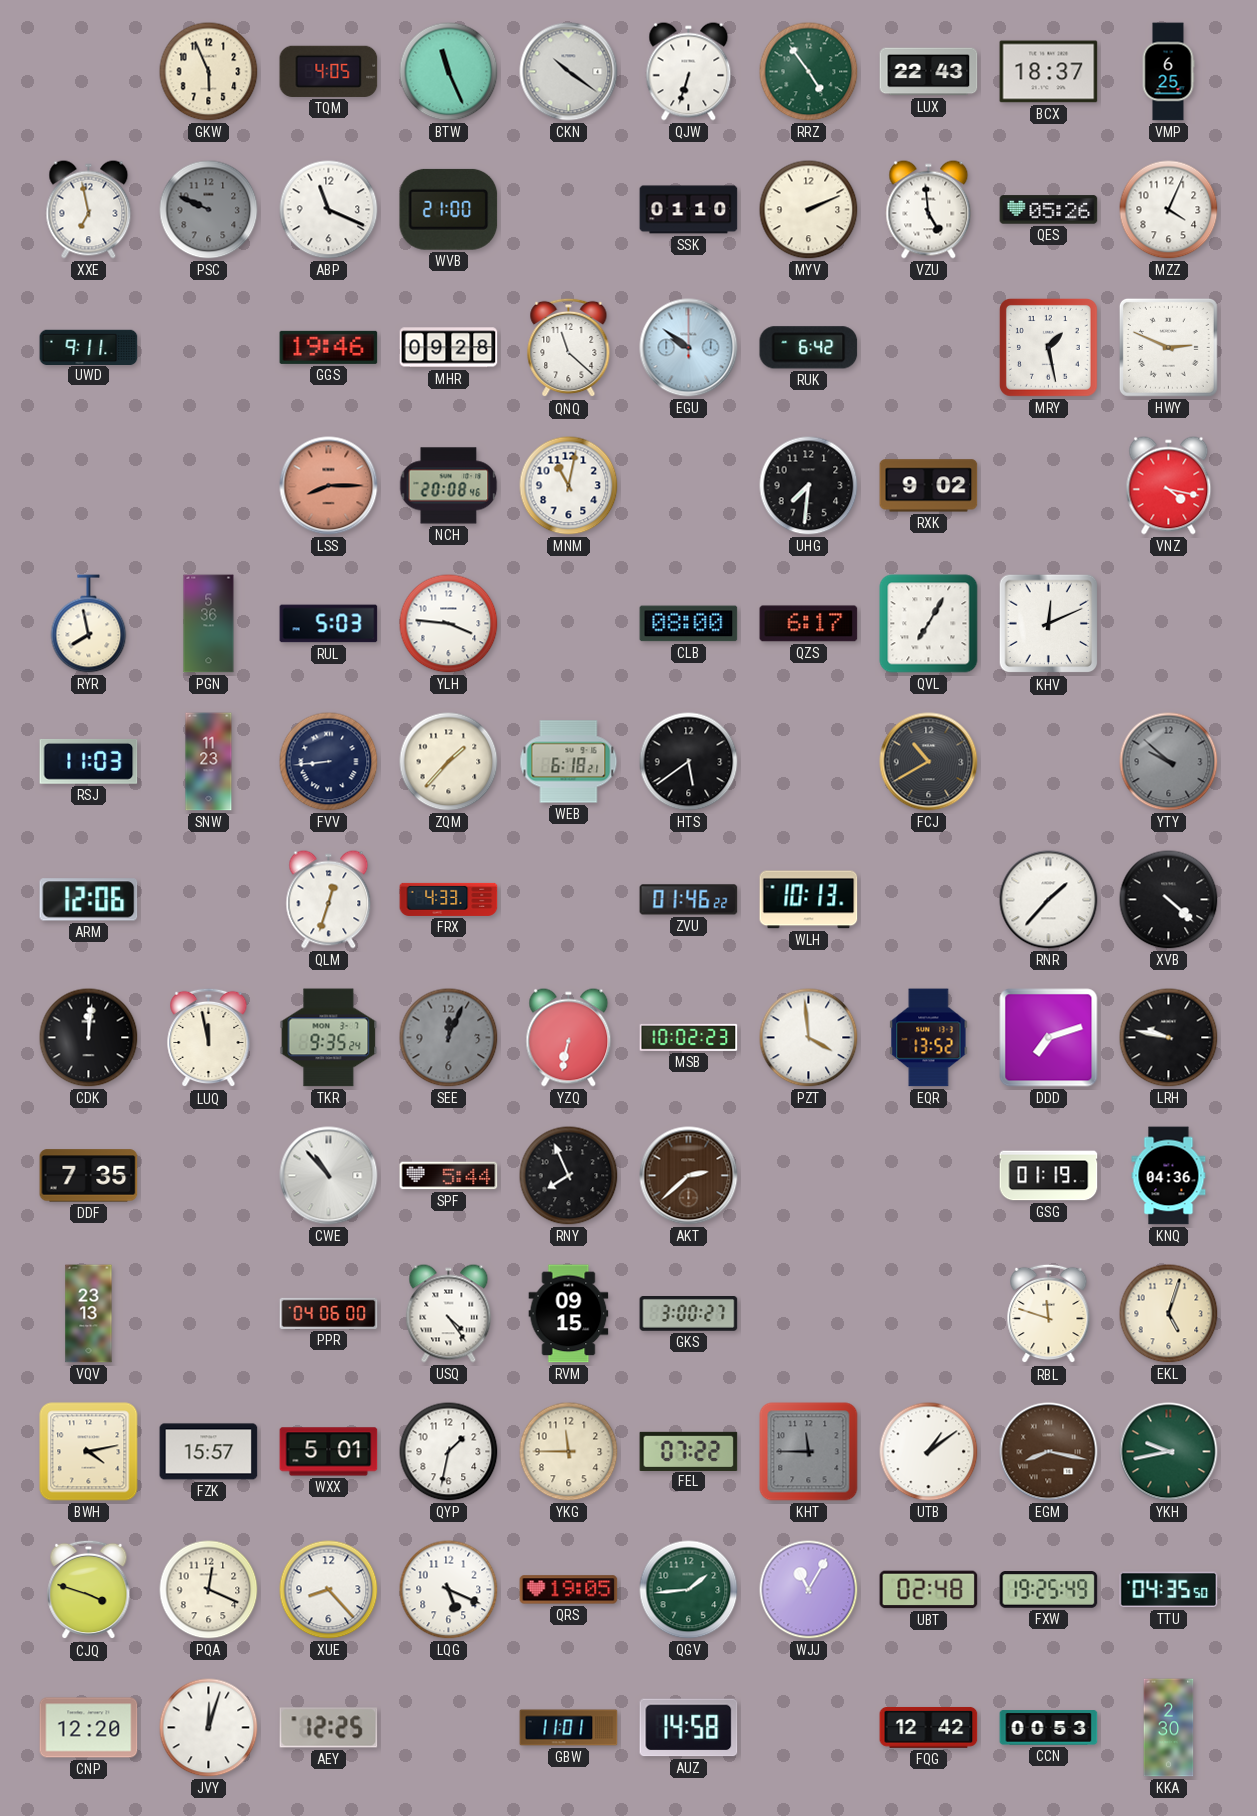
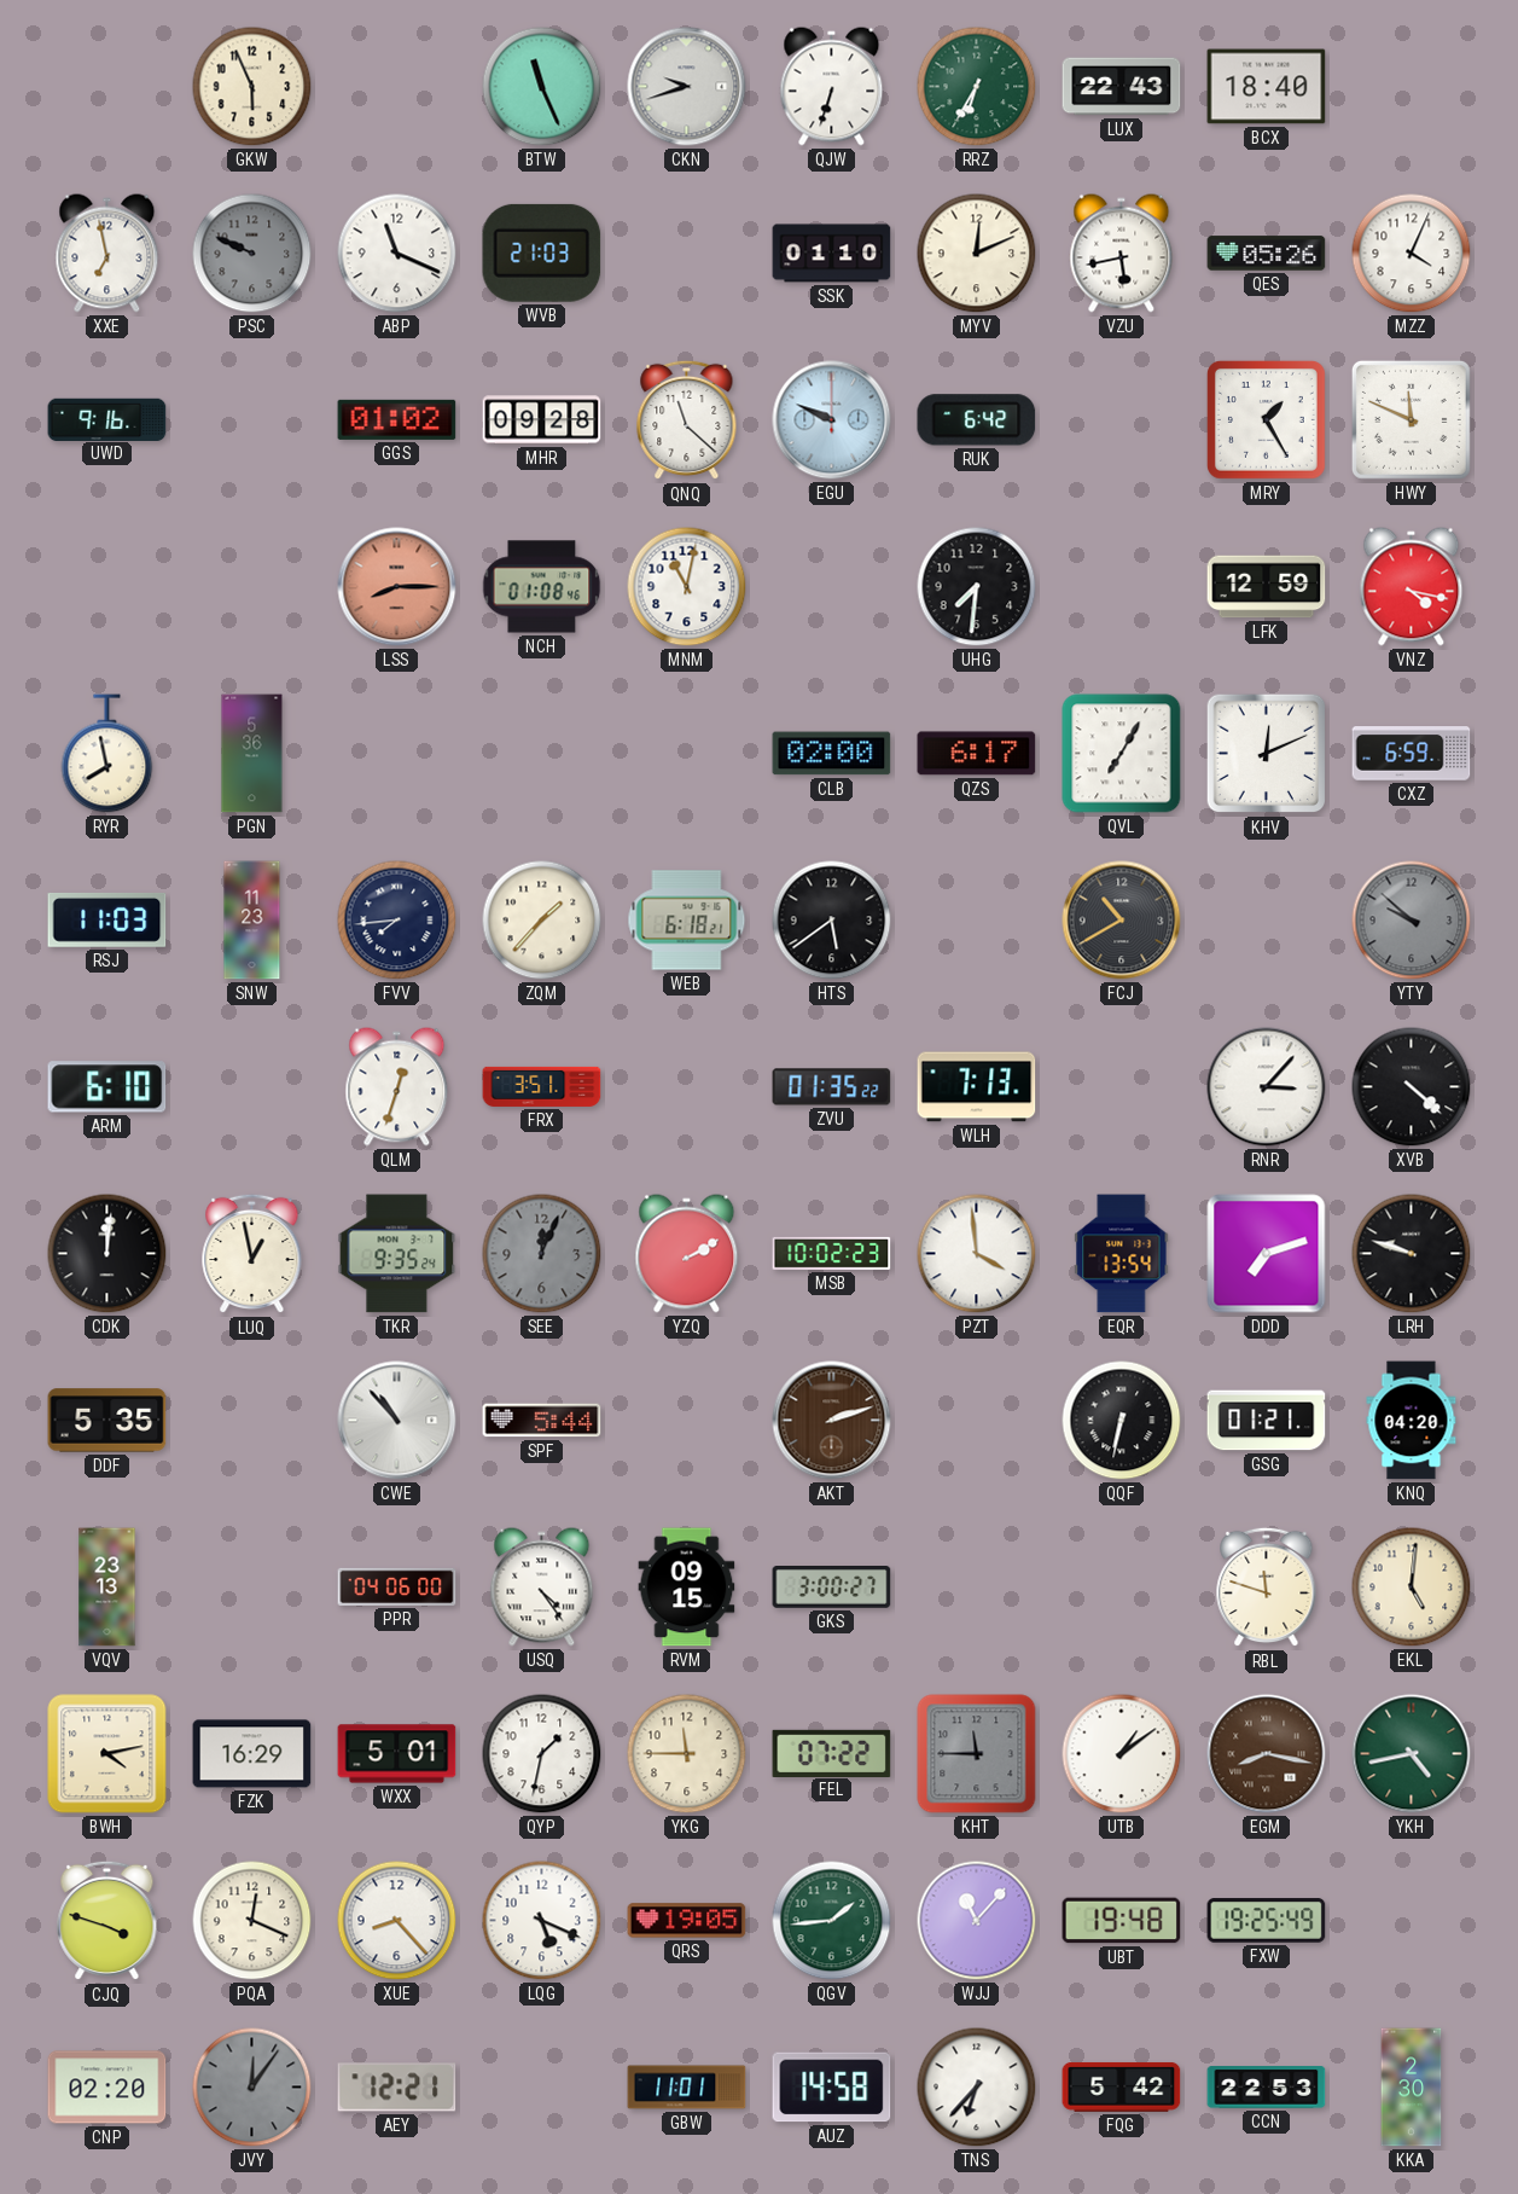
TQM: 4:05 -> none (329, 71)
CKN: 10:21 -> 9:42 (687, 87)
RRZ: 4:54 -> 6:35 (977, 87)
BCX: 18:37 -> 18:40 (1267, 87)
VMP: 6:25 -> none (1168, 72)
WVB: 21:00 -> 21:03 (542, 253)
MYV: 2:11 -> 12:11 (977, 254)
VZU: 4:59 -> 5:43 (1122, 254)
UWD: 9:11 -> 9:16 (107, 419)
GGS: 19:46 -> 01:02 (397, 419)
EGU: 9:51 -> 9:49 (832, 420)
MRY: 1:28 -> 1:25 (1266, 419)
HWY: 2:49 -> 11:49 (1411, 419)
NCH: 20:08 -> 01:08 (542, 587)
RXK: 9:02 -> none (929, 486)
LFK: none -> 12:59 (1267, 587)
RUL: 5:03 -> none (329, 624)
YLH: 3:46 -> none (449, 624)
CLB: 08:00 -> 02:00 (832, 754)
CXZ: none -> 6:59 (1412, 754)
FVV: 8:44 -> 7:44 (397, 921)
ARM: 12:06 -> 6:10 (107, 1087)
FRX: 4:33 -> 3:51 (542, 1086)
ZVU: 01:46 -> 01:35 (832, 1087)
WLH: 10:13 -> 7:13 (977, 1087)
RNR: 1:37 -> 3:07 (1267, 1087)
LUQ: 11:58 -> 12:58 (252, 1254)
YZQ: 6:32 -> 2:10 (687, 1254)
EQR: 13:52 -> 13:54 (1122, 1254)
LRH: 9:47 -> 9:48 (1412, 1254)
DDF: 7:35 -> 5:35 (107, 1421)
RNY: 7:56 -> none (569, 1176)
AKT: 2:38 -> 2:12 (832, 1421)
QQF: none -> 6:32 (1122, 1421)
GSG: 01:19 -> 01:21 (1267, 1421)
KNQ: 04:36 -> 04:20 (1412, 1421)
EKL: 5:03 -> 5:01 (1412, 1588)
FZK: 15:57 -> 16:29 (252, 1754)
YKH: 9:43 -> 4:43 (1412, 1754)
WJJ: 11:05 -> 11:07 (977, 1921)
UBT: 02:48 -> 19:48 (1122, 1921)
TTU: 04:35 -> none (1169, 1590)
CNP: 12:20 -> 02:20 (107, 2088)
JVY: 12:03 -> 12:06 (252, 2088)
JVY dial: white -> grey (252, 2088)
AEY: 12:25 -> 12:21 (397, 2088)
TNS: none -> 6:37 (977, 2088)
FQG: 12:42 -> 5:42 (1122, 2086)
CCN: 00:53 -> 22:53 (1267, 2088)
